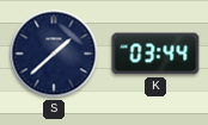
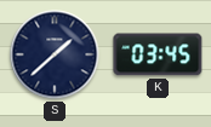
K: 03:44 -> 03:45 (158, 54)
